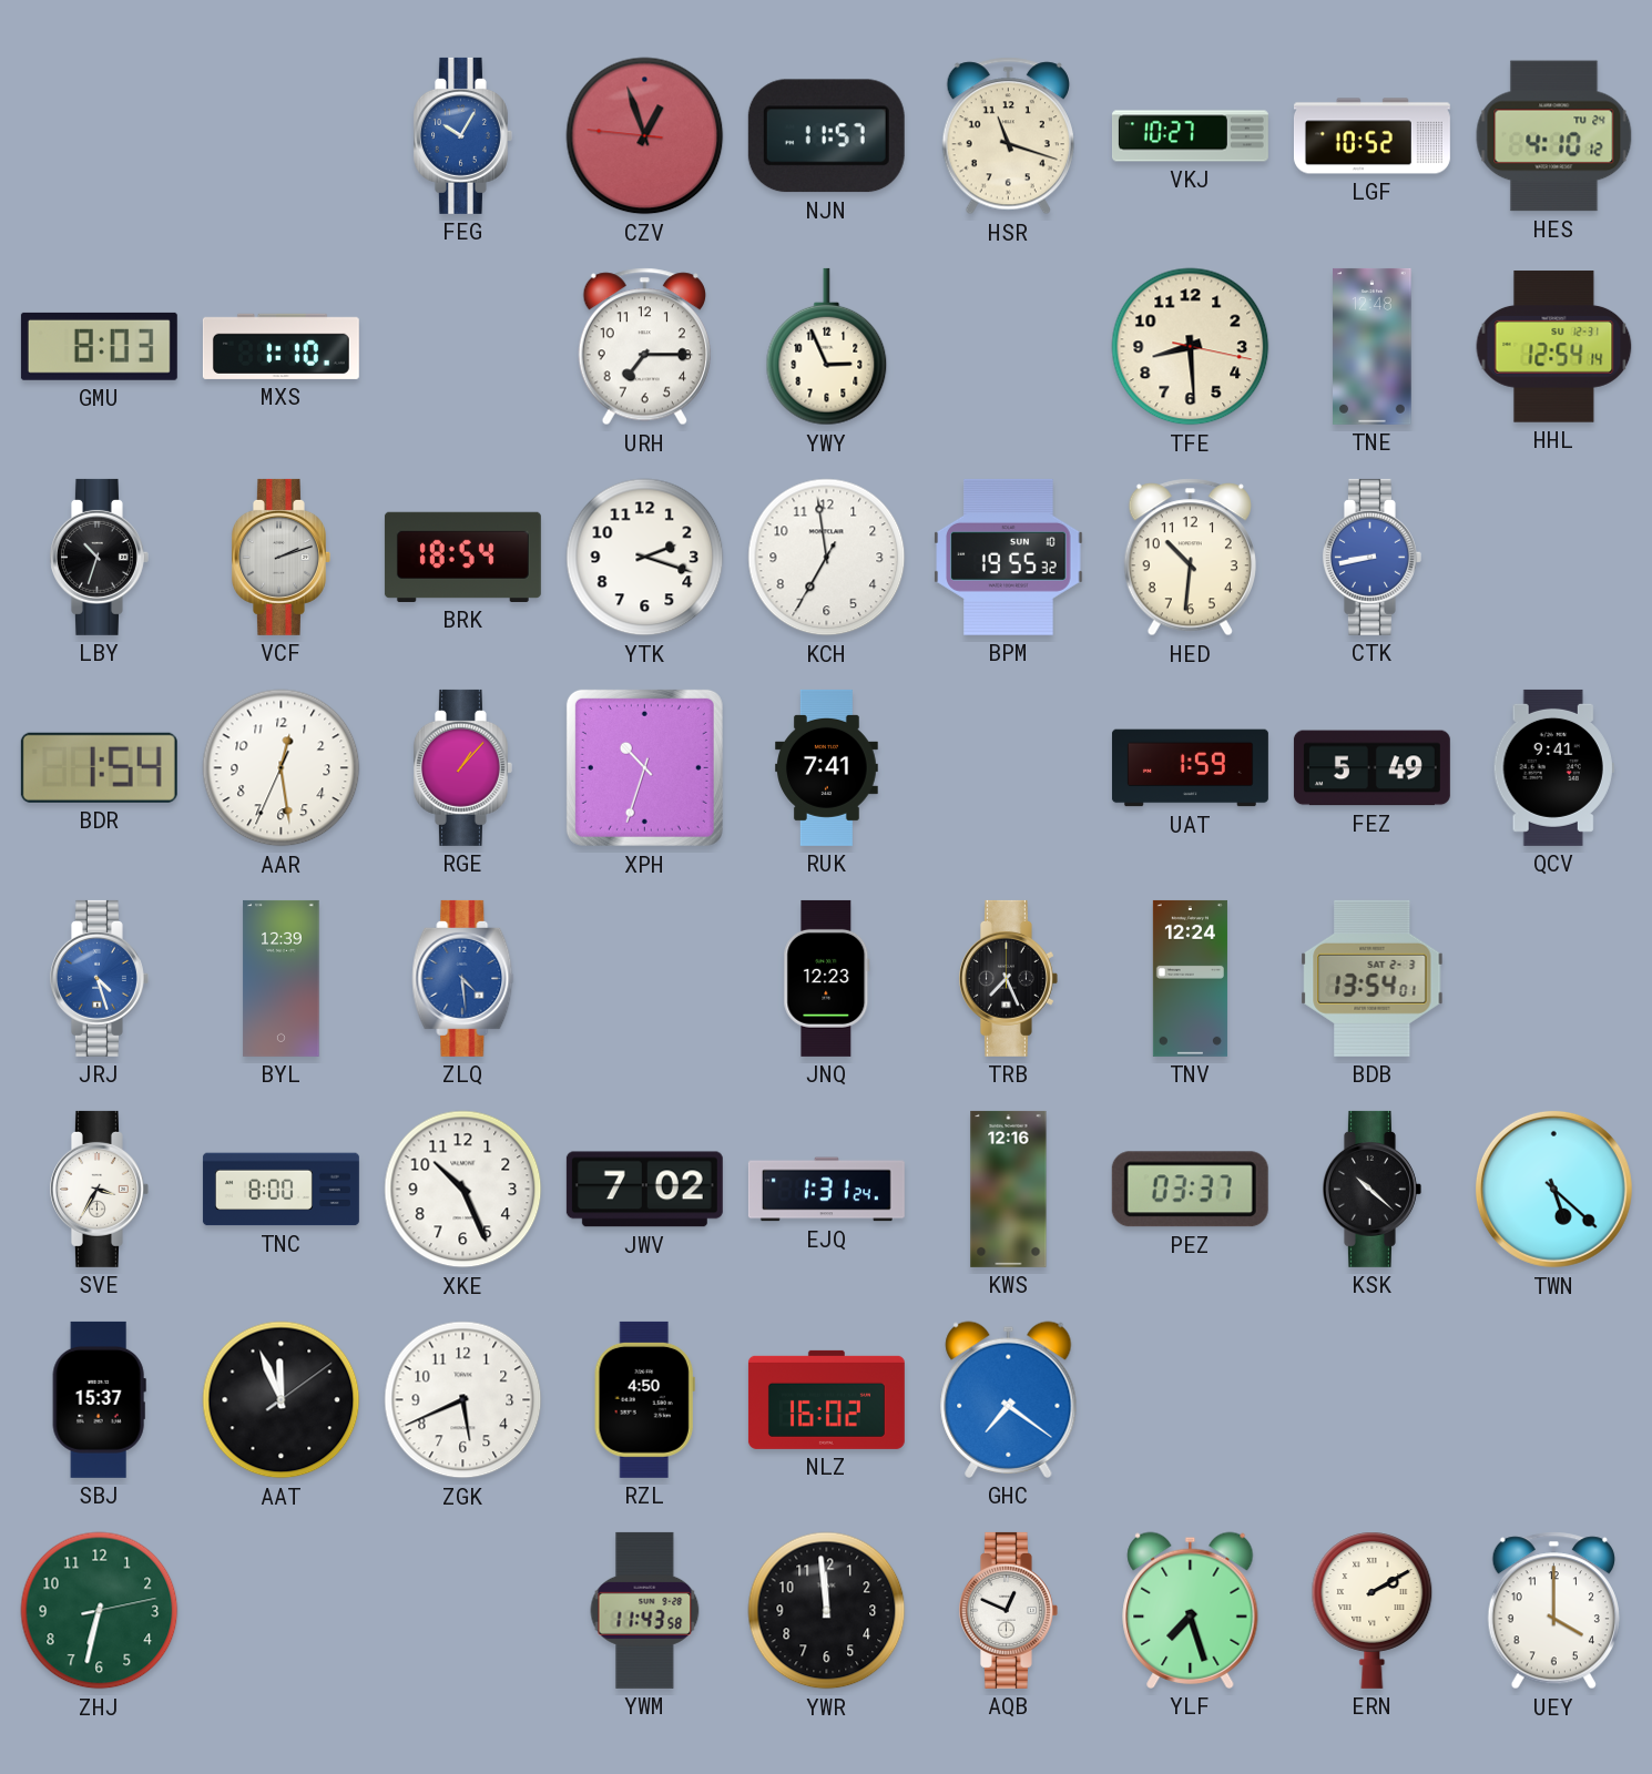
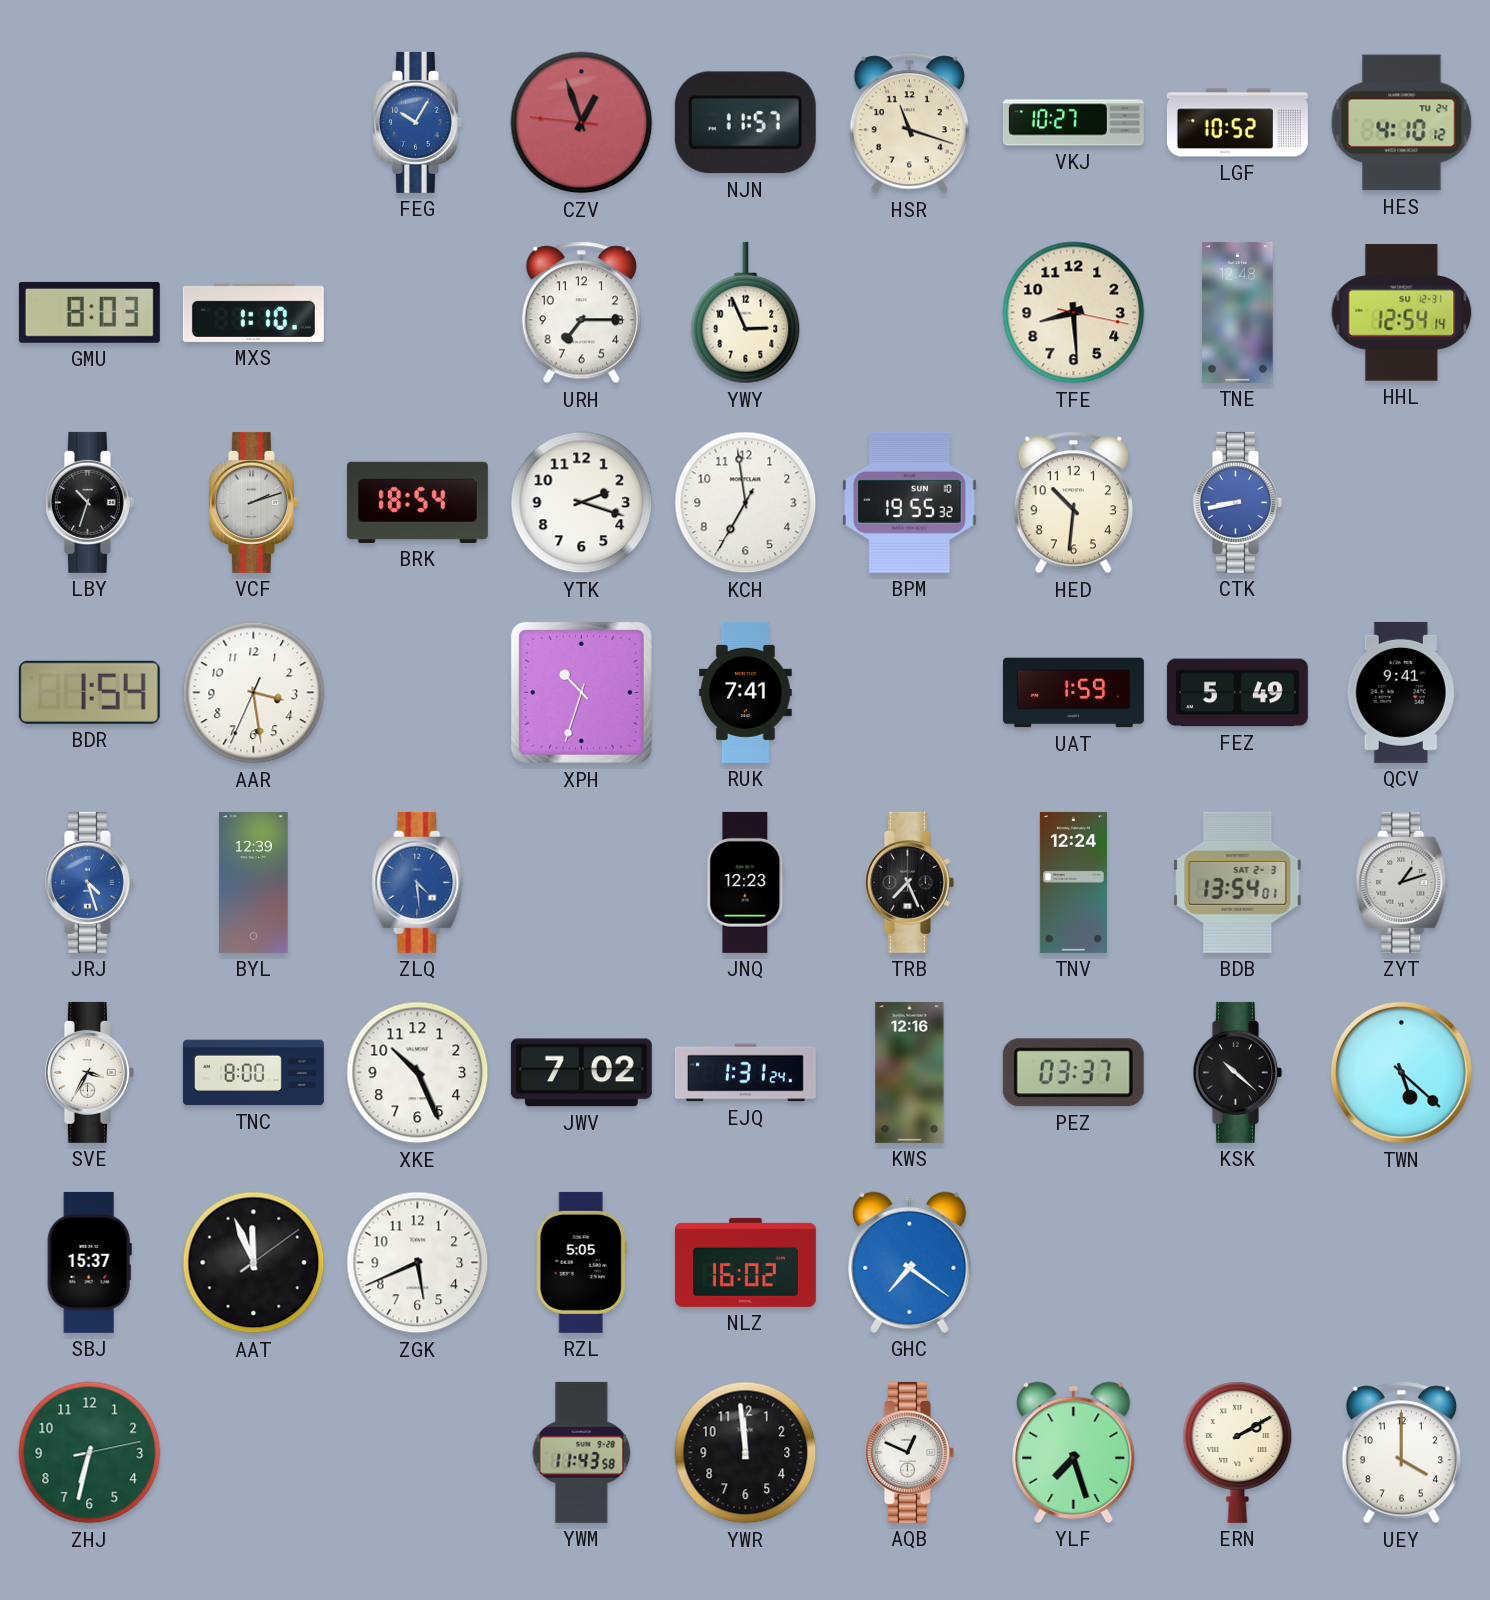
AAR: 12:28 -> 3:28 (254, 693)
RGE: 1:07 -> none (462, 767)
ZYT: none -> 1:12 (1402, 882)
RZL: 4:50 -> 5:05 (581, 1262)
